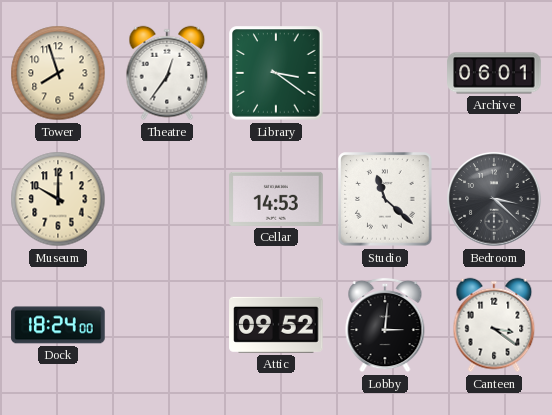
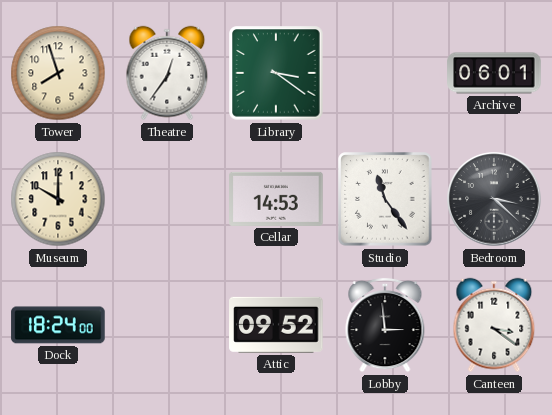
Studio: 11:22 -> 11:24 (385, 199)
Lobby: 3:01 -> 2:59 (385, 325)
